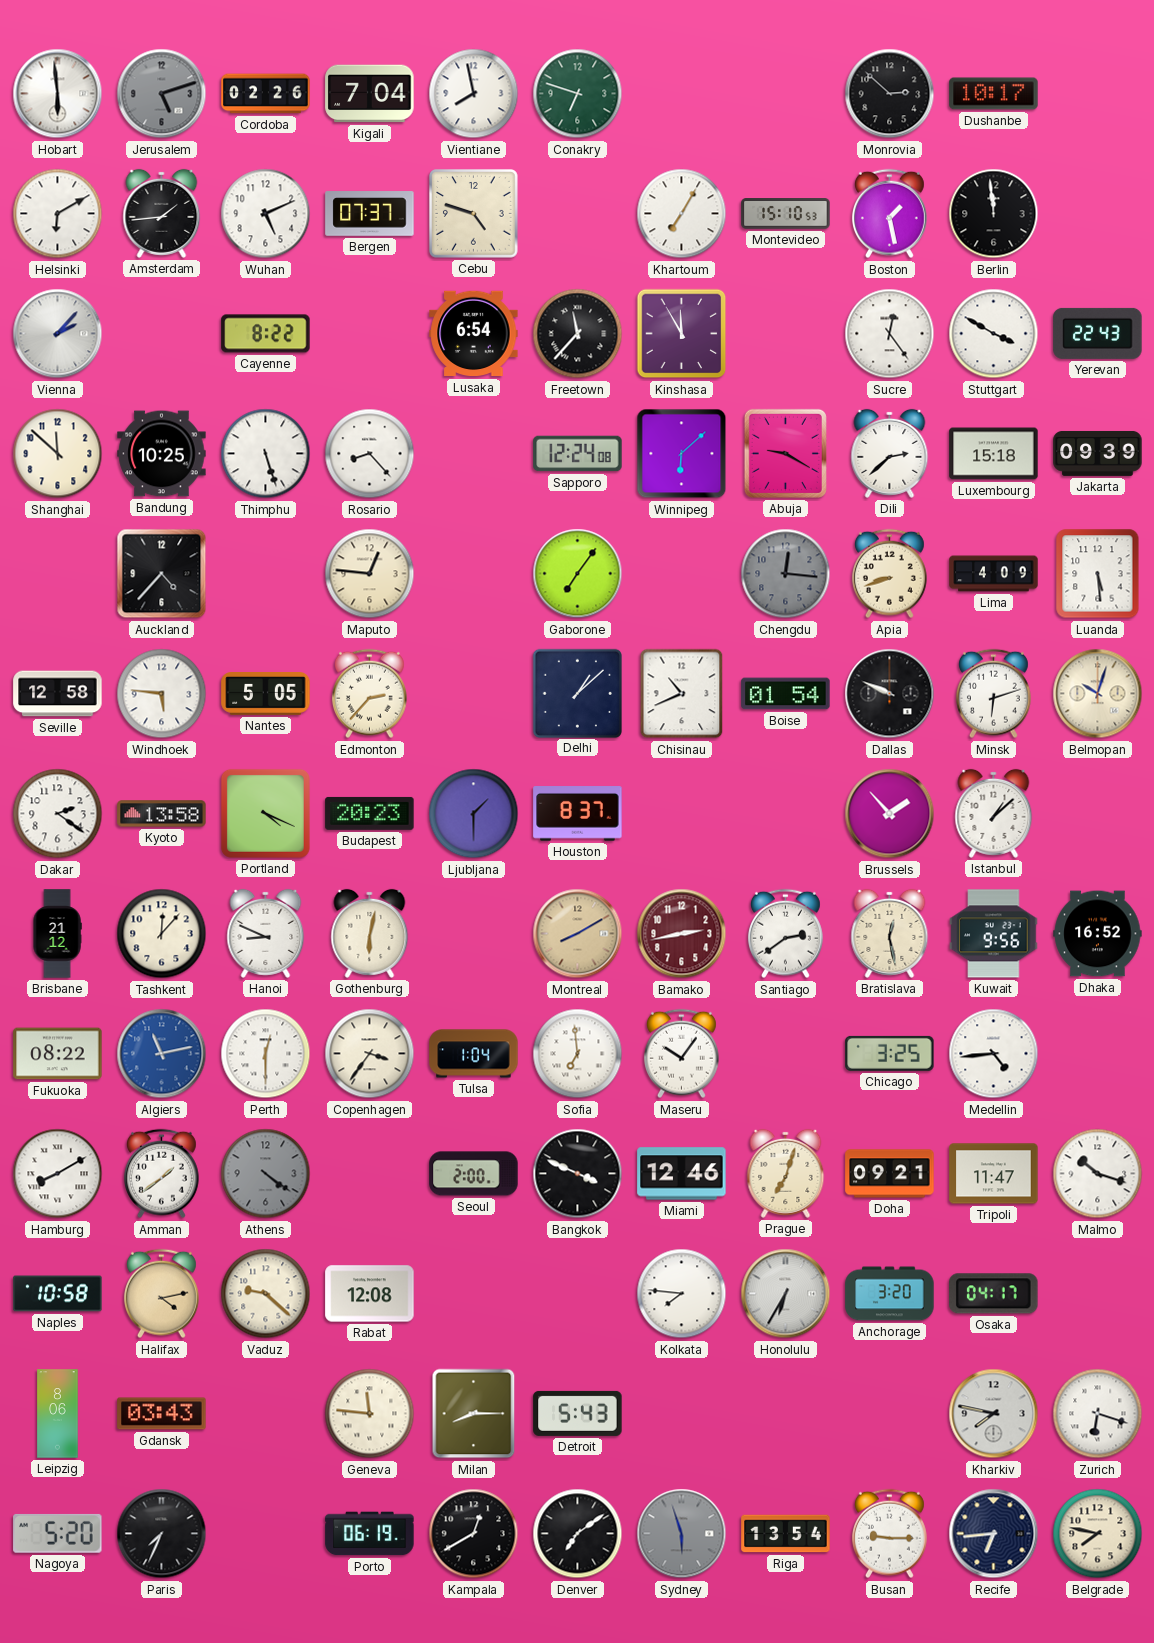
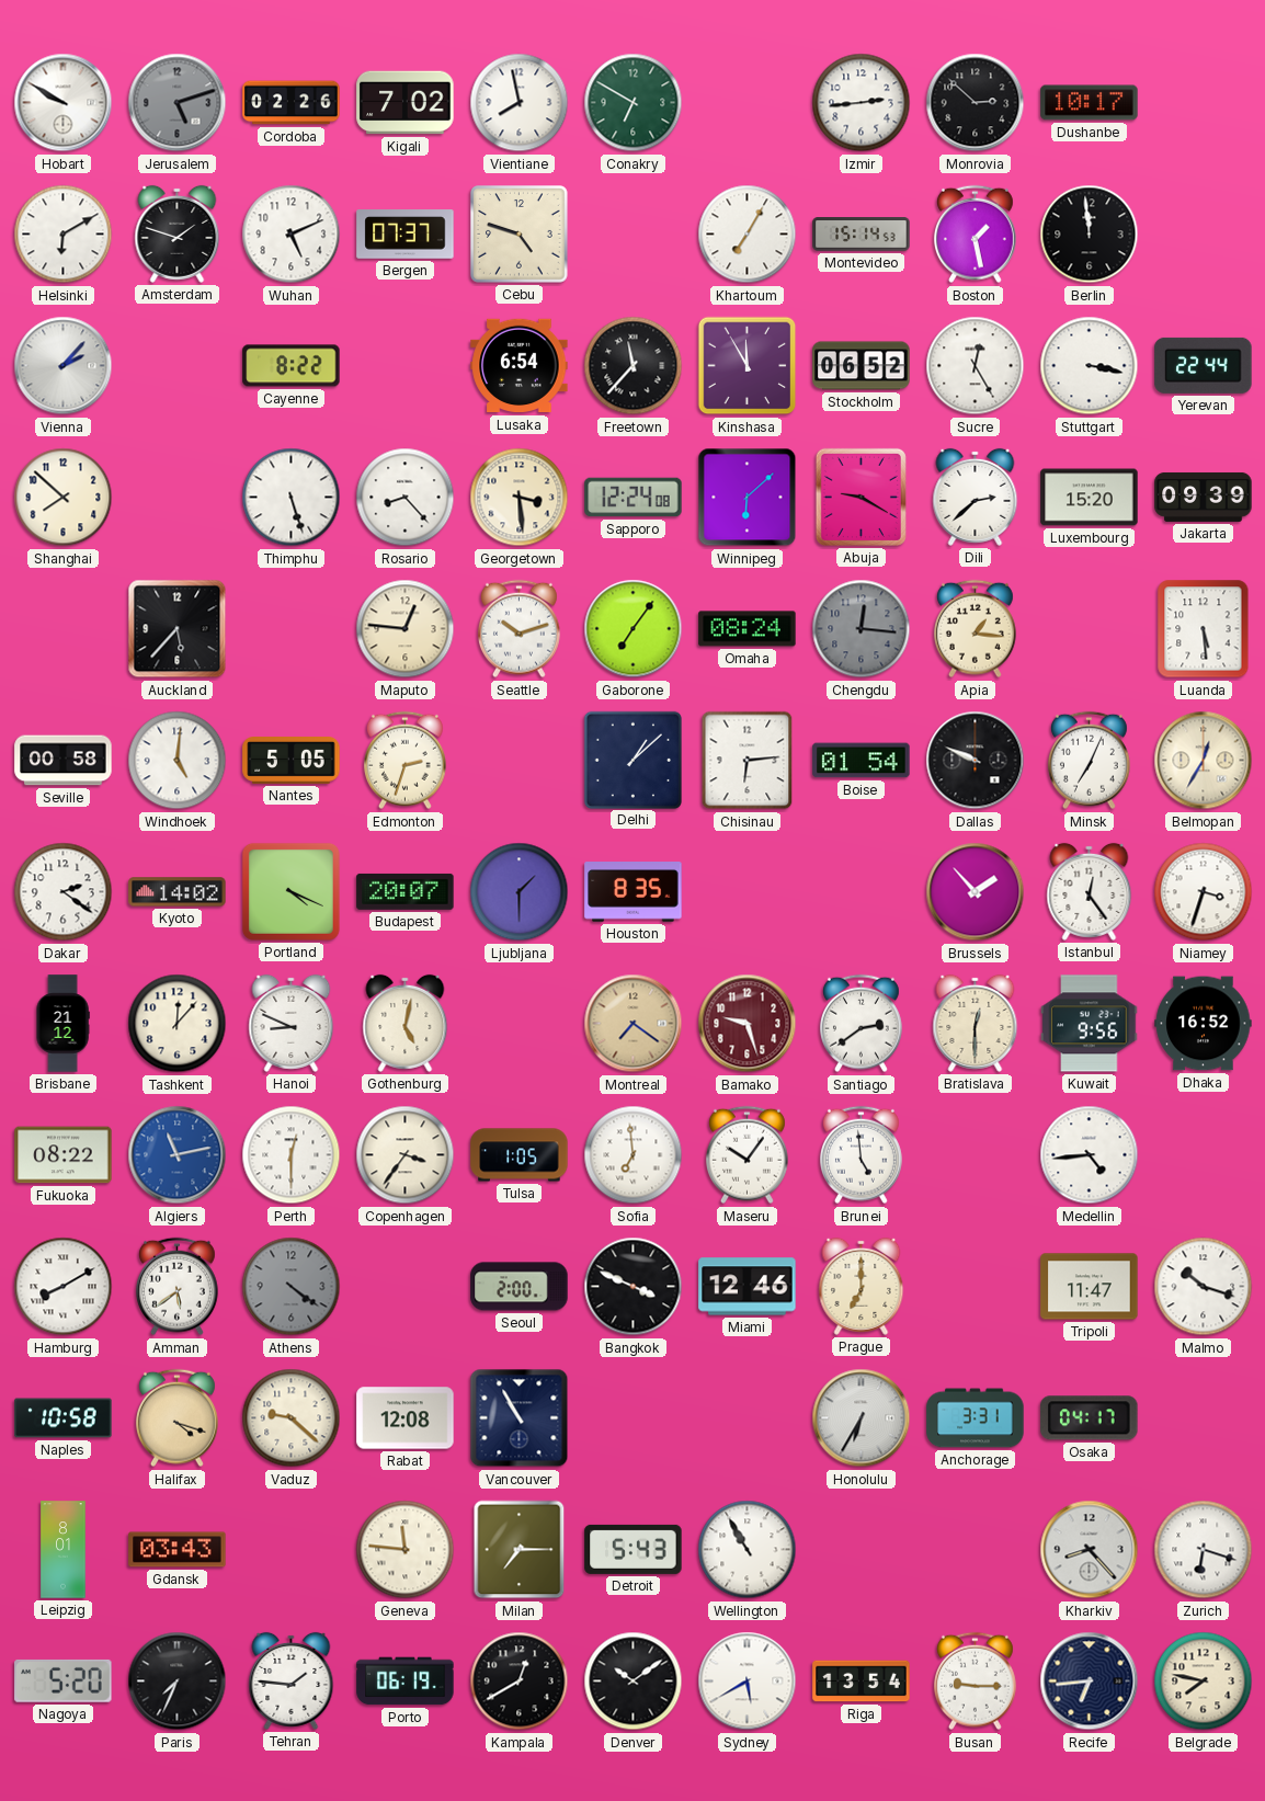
Hobart: 5:59 -> 9:50 (64, 103)
Kigali: 7:04 -> 7:02 (406, 103)
Conakry: 6:48 -> 6:50 (634, 103)
Izmir: none -> 2:44 (862, 103)
Amsterdam: 1:44 -> 1:48 (178, 233)
Montevideo: 15:10 -> 15:14 (862, 235)
Stockholm: none -> 06:52 (862, 366)
Sucre: 12:24 -> 12:25 (976, 366)
Stuttgart: 3:50 -> 3:17 (1090, 366)
Yerevan: 22:43 -> 22:44 (1204, 365)
Shanghai: 11:52 -> 7:52 (64, 498)
Bandung: 10:25 -> none (162, 454)
Georgetown: none -> 3:29 (520, 498)
Luxembourg: 15:18 -> 15:20 (1090, 498)
Auckland: 4:37 -> 5:37 (178, 629)
Seattle: none -> 10:12 (518, 629)
Omaha: none -> 08:24 (748, 629)
Apia: 8:42 -> 1:16 (975, 629)
Lima: 4:09 -> none (994, 574)
Seville: 12:58 -> 00:58 (64, 761)
Windhoek: 5:46 -> 5:01 (178, 761)
Edmonton: 2:37 -> 2:33 (404, 761)
Chisinau: 10:41 -> 6:14 (748, 761)
Minsk: 6:12 -> 7:04 (1089, 761)
Belmopan: 10:03 -> 12:35 (1204, 761)
Kyoto: 13:58 -> 14:02 (178, 892)
Budapest: 20:23 -> 20:07 (406, 891)
Houston: 8:37 -> 8:35 (634, 892)
Istanbul: 1:08 -> 12:24 (1090, 891)
Niamey: none -> 3:33 (1204, 892)
Gothenburg: 6:02 -> 5:02 (406, 1023)
Montreal: 8:10 -> 7:21 (634, 1024)
Bamako: 2:43 -> 9:27 (748, 1024)
Bratislava: 12:28 -> 12:30 (976, 1023)
Tulsa: 1:04 -> 1:05 (520, 1155)
Brunei: none -> 4:59 (861, 1155)
Chicago: 3:25 -> none (890, 1053)
Amman: 1:39 -> 5:39 (176, 1287)
Prague: 7:03 -> 7:00 (862, 1286)
Doha: 09:21 -> none (890, 1174)
Halifax: 4:13 -> 4:18 (176, 1418)
Vancouver: none -> 10:55 (520, 1418)
Kolkata: 7:46 -> none (682, 1294)
Anchorage: 3:20 -> 3:31 (976, 1418)
Leipzig: 8:06 -> 8:01 (64, 1550)
Milan: 8:15 -> 7:15 (520, 1550)
Wellington: none -> 10:55 (748, 1550)
Kharkiv: 7:47 -> 8:23 (1090, 1550)
Tehran: none -> 1:46 (292, 1680)
Denver: 7:09 -> 10:09 (634, 1682)
Sydney: 5:57 -> 5:40 (748, 1682)
Sydney dial: grey -> white (748, 1682)
